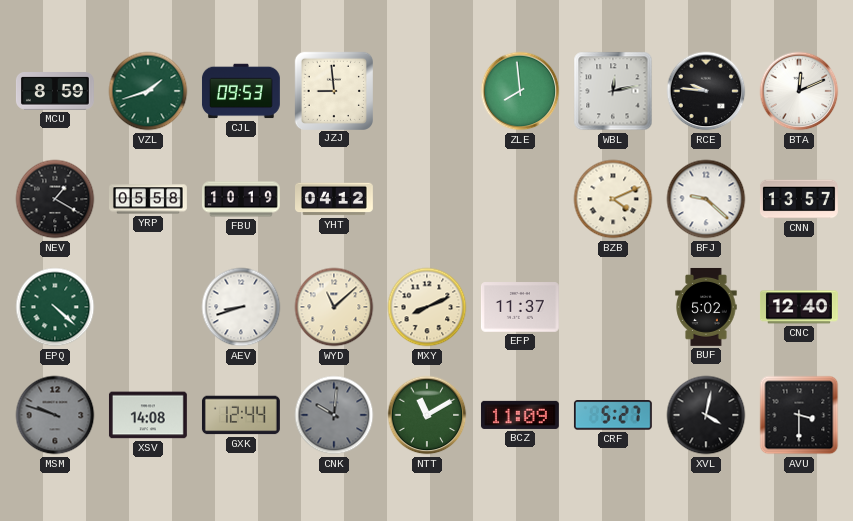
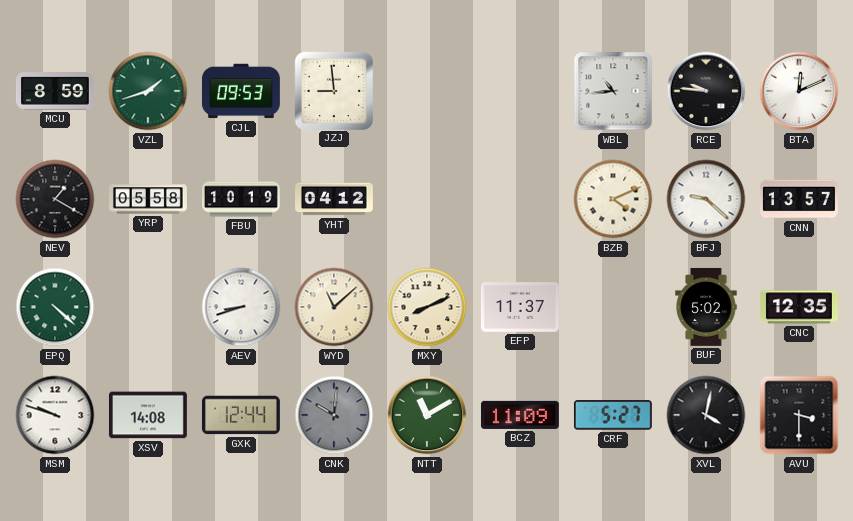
ZLE: 7:59 -> none (520, 91)
WBL: 12:13 -> 10:44 (613, 91)
CNC: 12:40 -> 12:35 (799, 307)
MSM dial: grey -> white (55, 415)
